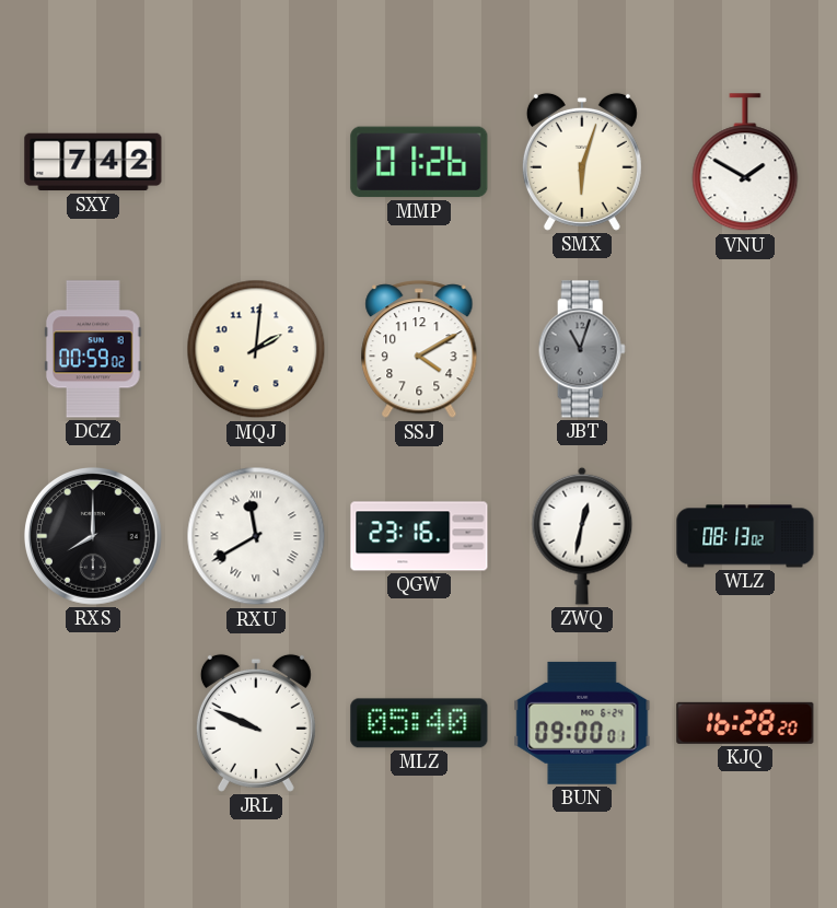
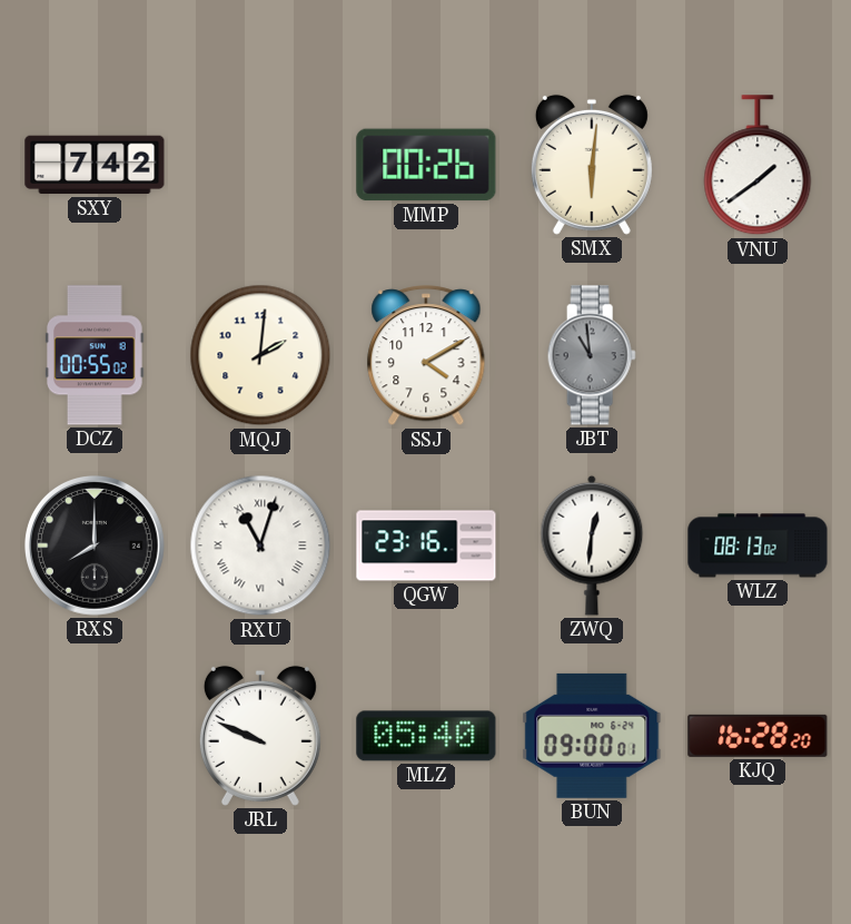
MMP: 01:26 -> 00:26 (426, 165)
SMX: 6:03 -> 6:01 (592, 165)
VNU: 1:50 -> 1:39 (758, 166)
DCZ: 00:59 -> 00:55 (96, 355)
JBT: 11:03 -> 10:59 (592, 355)
RXU: 11:40 -> 11:03 (260, 545)
ZWQ: 12:32 -> 12:31 (592, 545)
